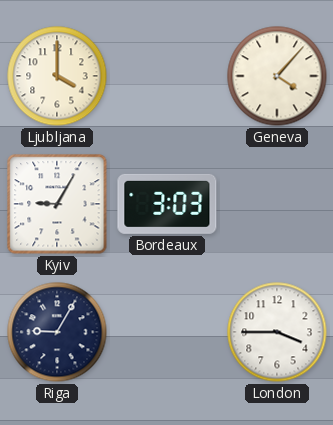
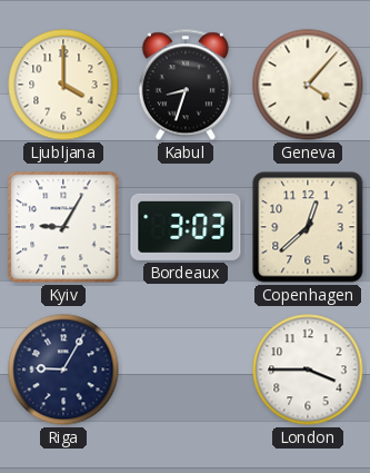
Kabul: none -> 8:33 (186, 85)
Copenhagen: none -> 12:38 (308, 227)
